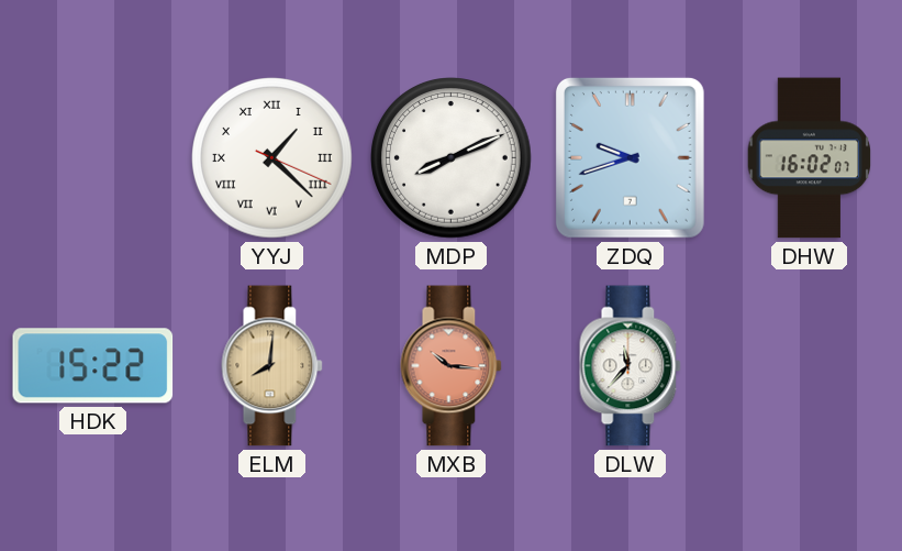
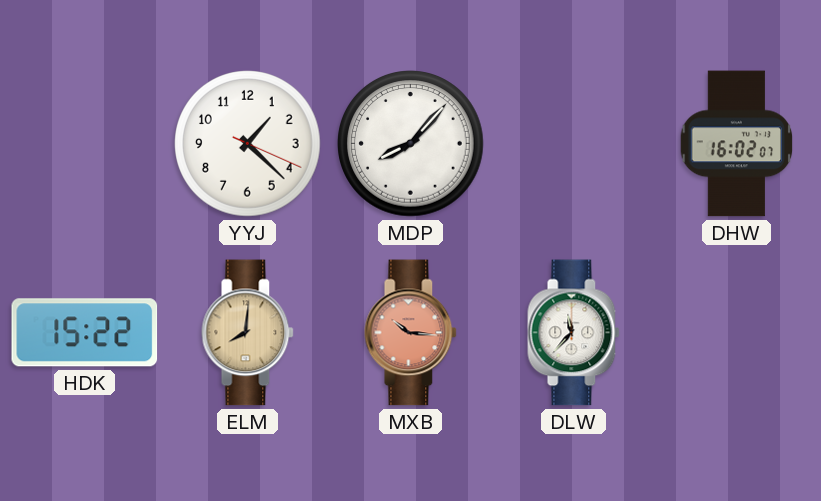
YYJ numerals: Roman -> Arabic (248, 144)
MDP: 8:11 -> 8:07 (411, 144)
ZDQ: 9:42 -> none (630, 157)
